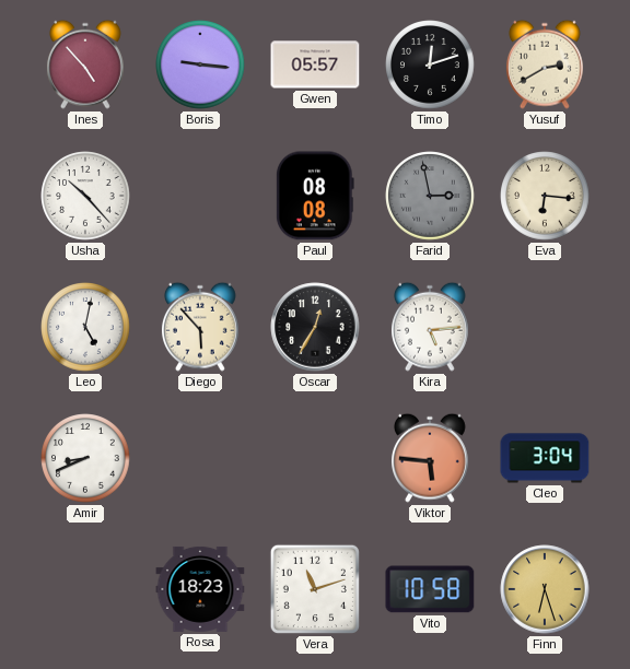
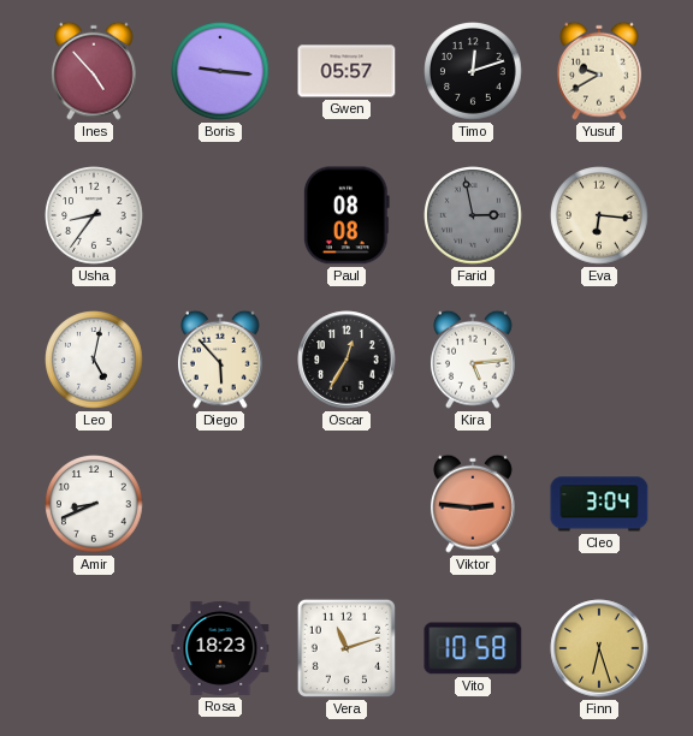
Yusuf: 2:40 -> 9:40 (599, 71)
Usha: 10:23 -> 8:36 (94, 215)
Viktor: 5:46 -> 2:46 (473, 504)
